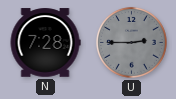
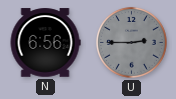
N: 7:28 -> 6:56 (45, 43)
